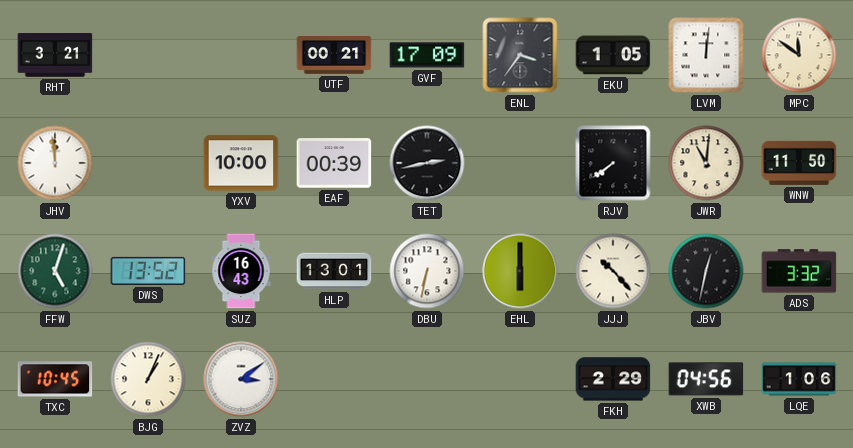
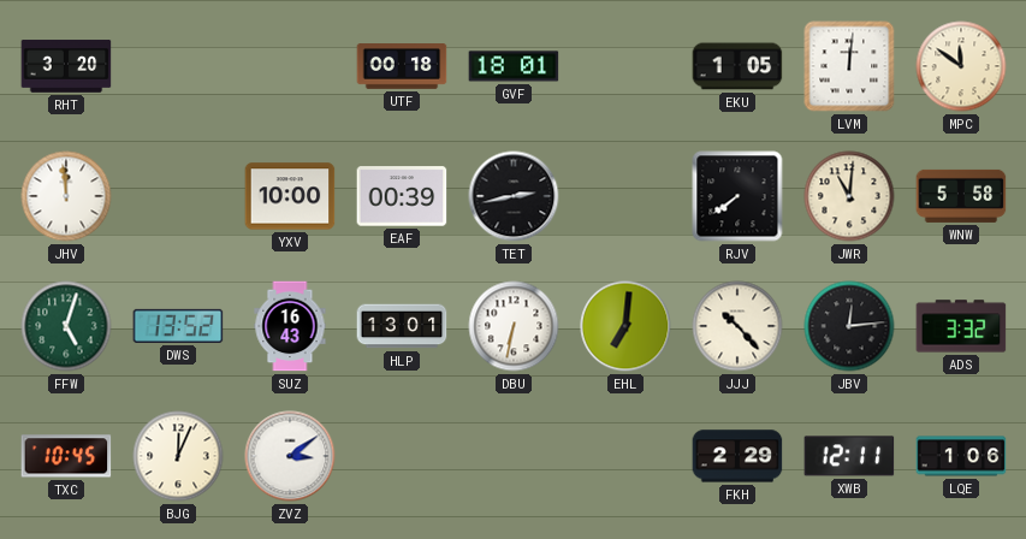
RHT: 3:21 -> 3:20 (66, 66)
UTF: 00:21 -> 00:18 (402, 66)
GVF: 17:09 -> 18:01 (514, 66)
ENL: 3:36 -> none (520, 55)
WNW: 11:50 -> 5:58 (961, 196)
EHL: 6:00 -> 7:01 (625, 326)
JBV: 12:32 -> 12:14 (849, 326)
BJG: 1:04 -> 12:04 (178, 456)
XWB: 04:56 -> 12:11 (849, 456)
